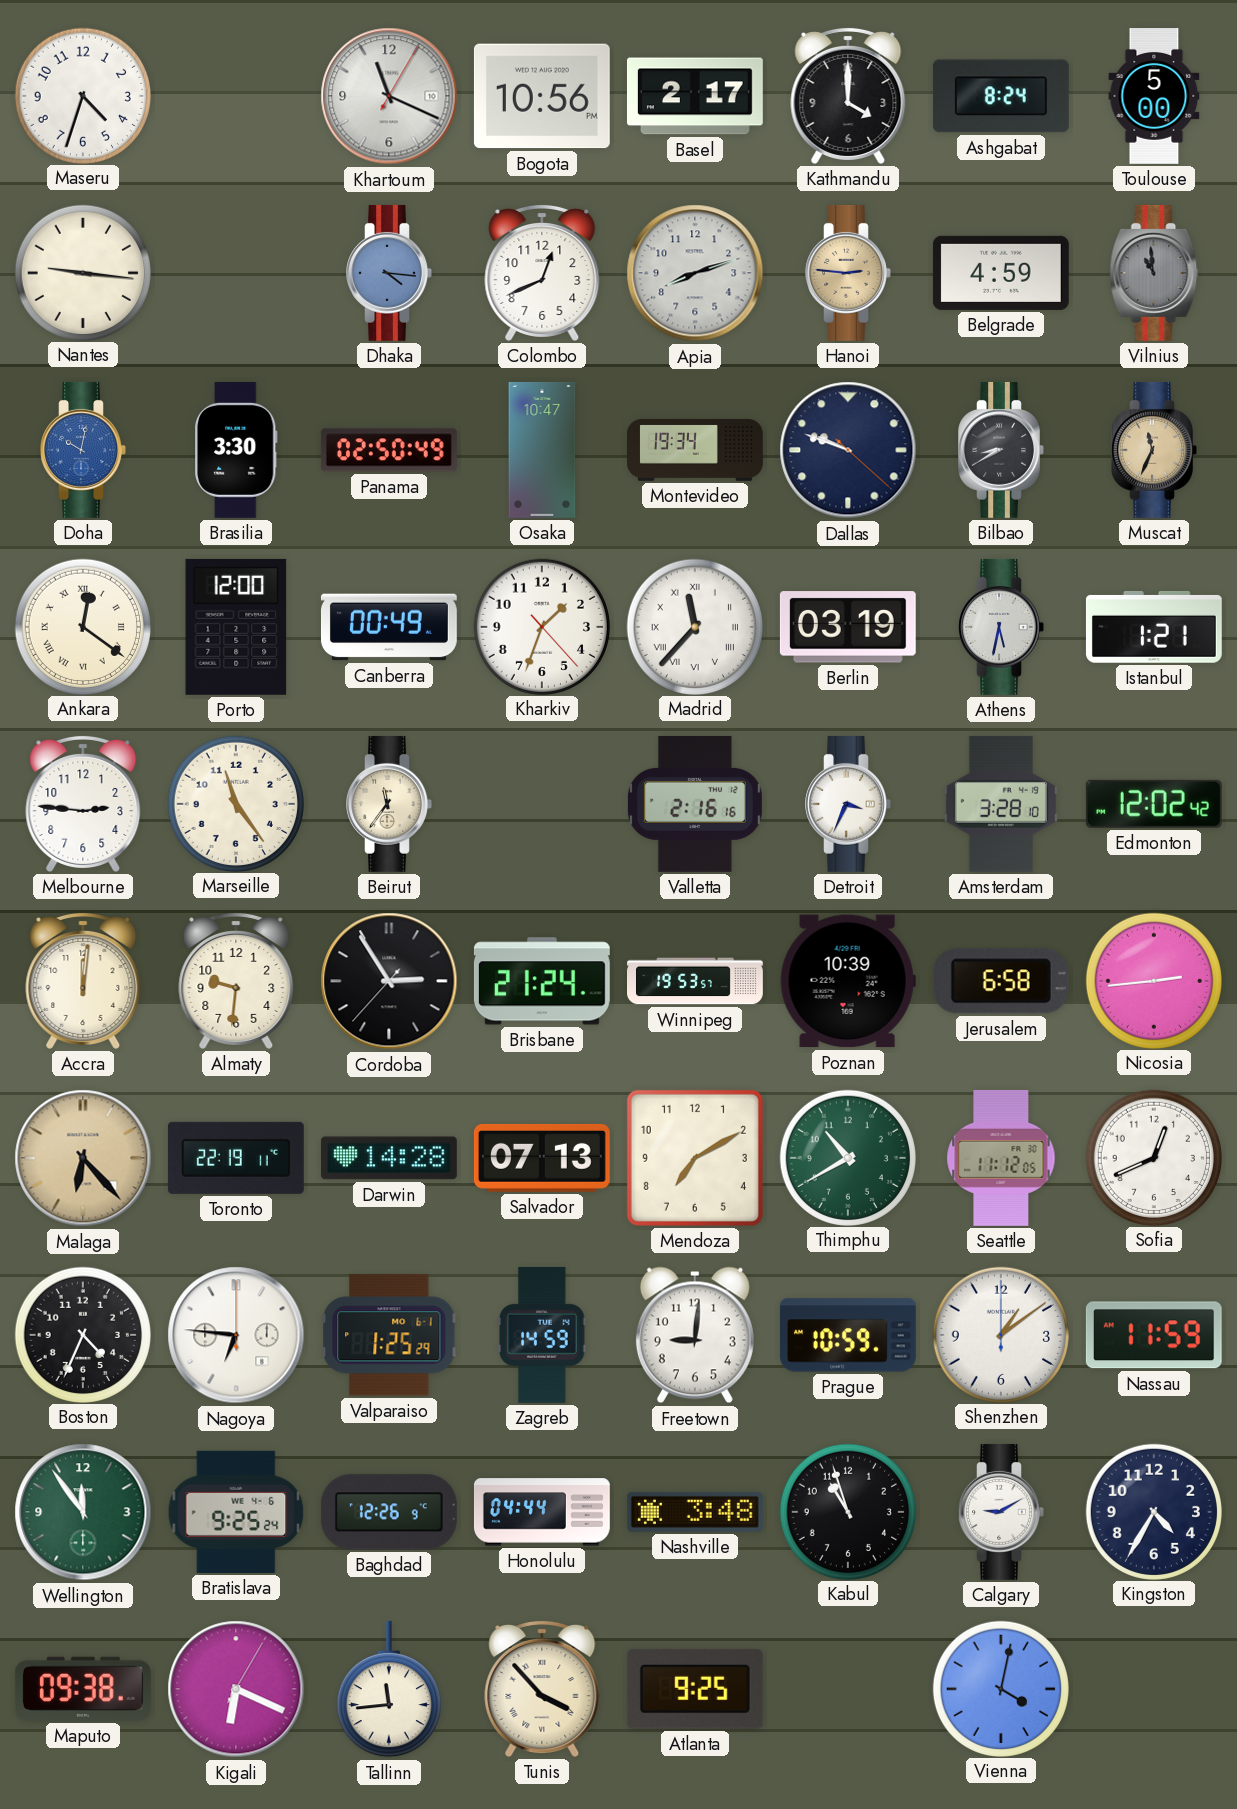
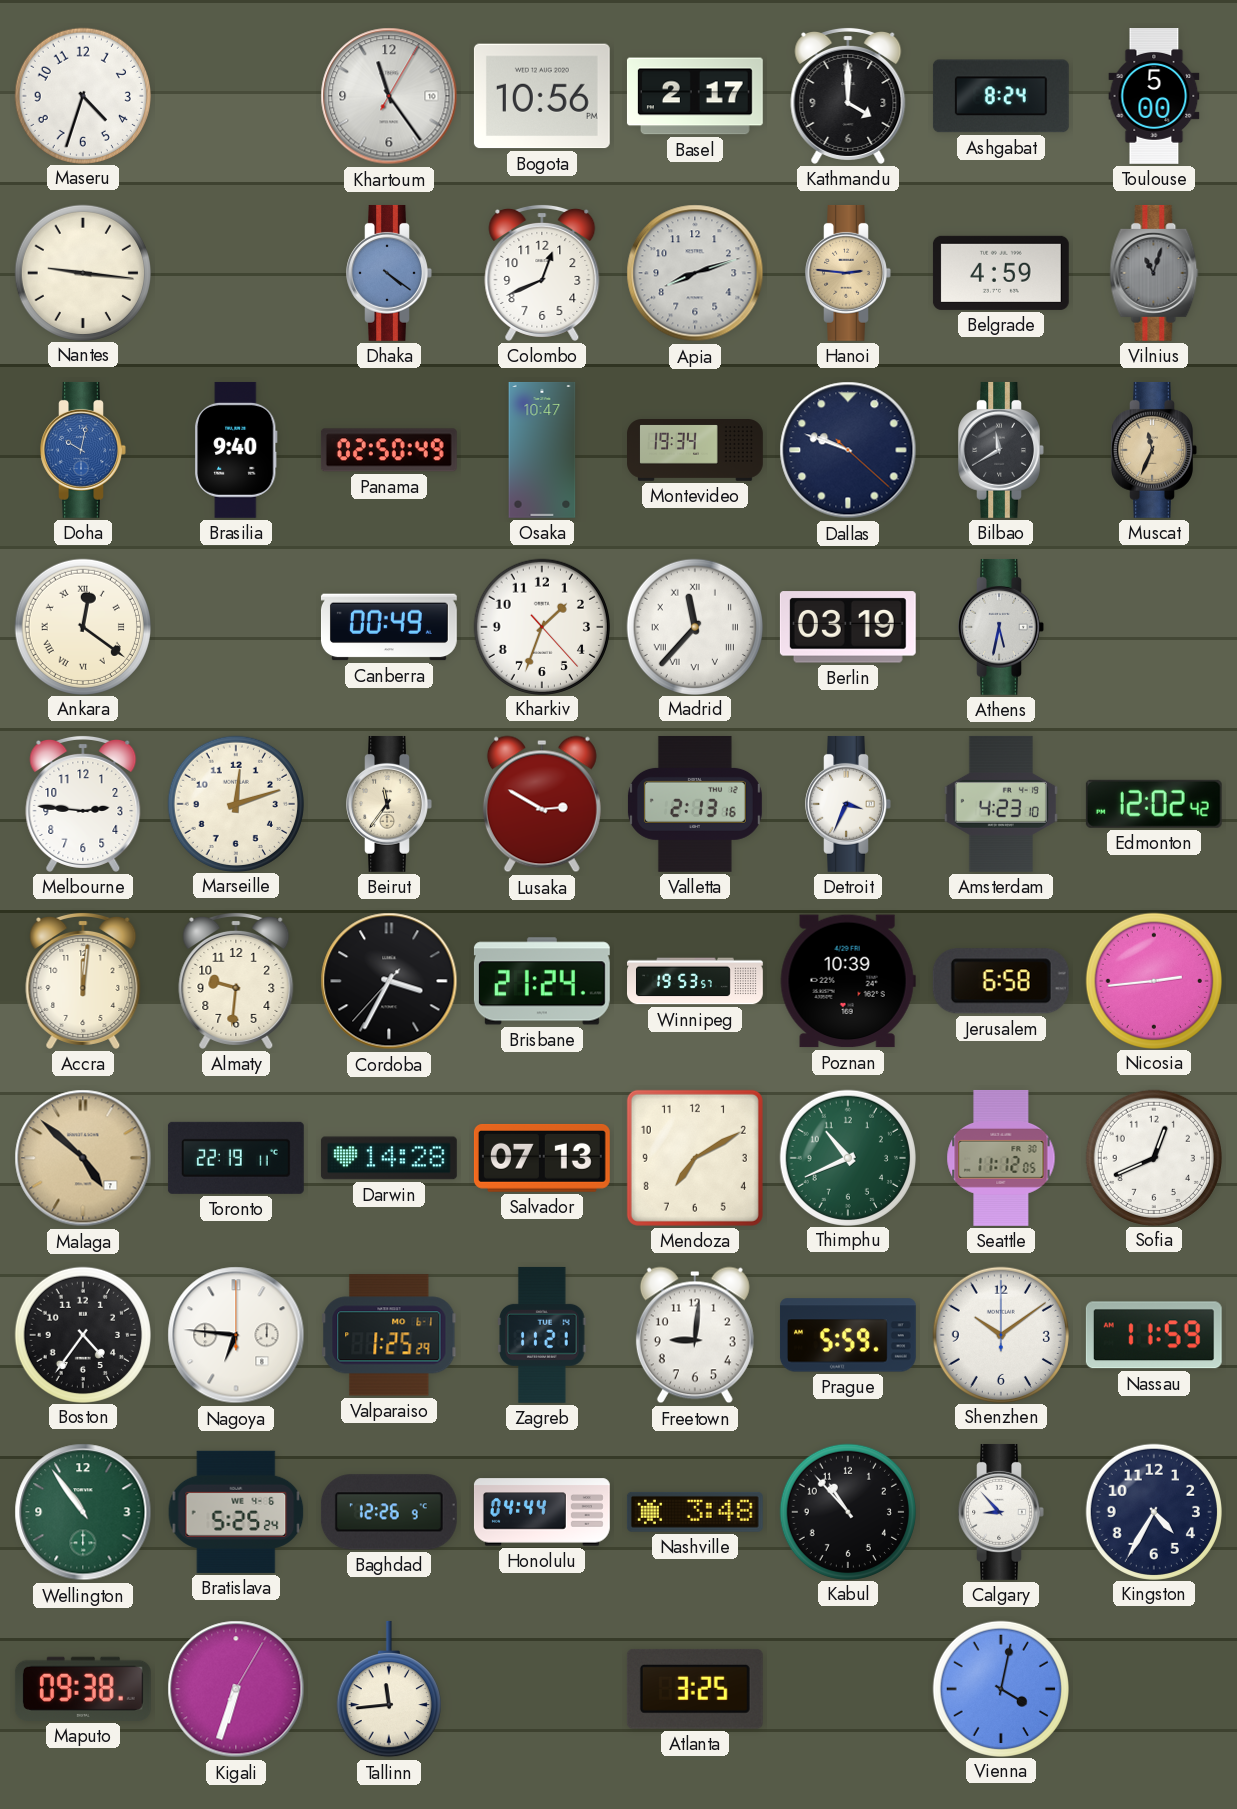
Khartoum: 11:19 -> 11:24 (389, 96)
Dhaka: 4:16 -> 4:21 (389, 273)
Vilnius: 10:59 -> 11:03 (1154, 273)
Brasilia: 3:30 -> 9:40 (236, 450)
Bilbao: 8:40 -> 11:40 (1001, 450)
Porto: 12:00 -> none (236, 627)
Istanbul: 1:21 -> none (1154, 627)
Marseille: 11:24 -> 12:12 (235, 803)
Lusaka: none -> 2:50 (542, 804)
Valletta: 2:16 -> 2:13 (695, 804)
Amsterdam: 3:28 -> 4:23 (1001, 804)
Cordoba: 2:54 -> 3:34 (389, 981)
Malaga: 6:23 -> 4:52 (83, 1158)
Thimphu: 10:40 -> 10:41 (847, 1157)
Boston: 4:34 -> 4:36 (82, 1334)
Zagreb: 14:59 -> 11:21 (542, 1335)
Prague: 10:59 -> 5:59 (848, 1335)
Shenzhen: 1:09 -> 10:09 (1000, 1334)
Wellington: 11:54 -> 10:54 (83, 1512)
Bratislava: 9:25 -> 5:25 (236, 1512)
Kabul: 10:57 -> 10:53 (847, 1511)
Calgary: 9:10 -> 8:53 (1001, 1512)
Kigali: 6:19 -> 6:33 (236, 1689)
Tunis: 3:53 -> none (542, 1688)
Atlanta: 9:25 -> 3:25 (695, 1689)
